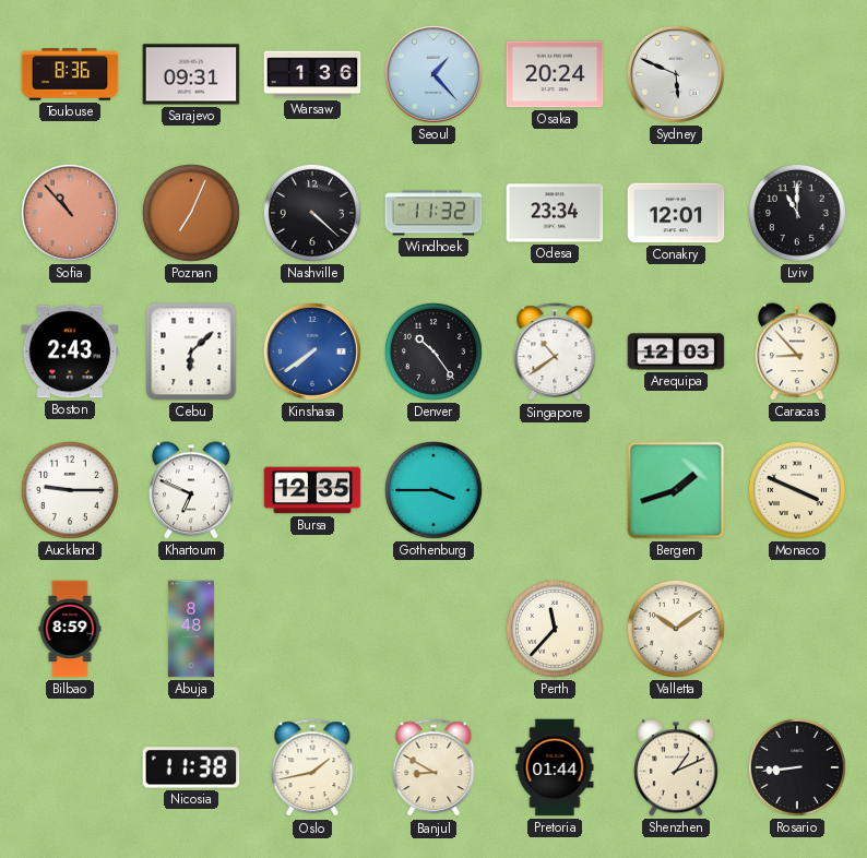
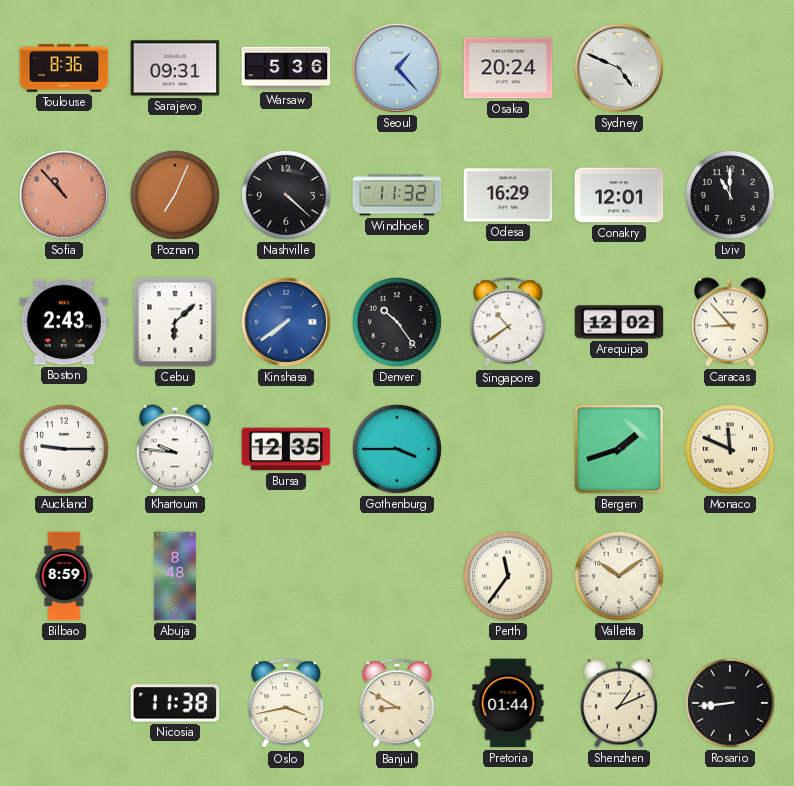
Warsaw: 1:36 -> 5:36 (286, 68)
Sydney: 5:49 -> 4:49 (619, 68)
Odesa: 23:34 -> 16:29 (508, 195)
Arequipa: 12:03 -> 12:02 (619, 322)
Khartoum: 6:49 -> 9:46 (175, 449)
Monaco: 3:49 -> 11:49 (730, 449)
Perth: 11:37 -> 11:36 (508, 576)
Oslo: 1:43 -> 3:43 (286, 704)
